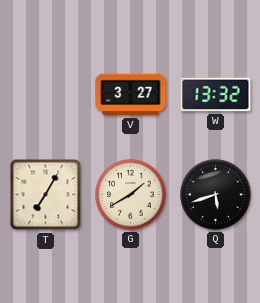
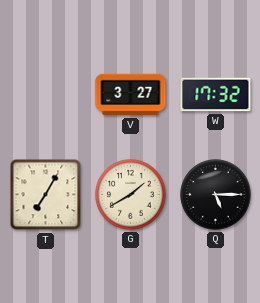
W: 13:32 -> 17:32 (216, 95)
Q: 5:42 -> 5:15 (216, 195)
